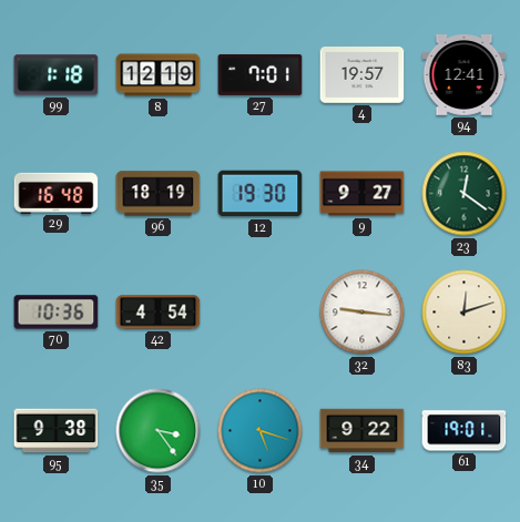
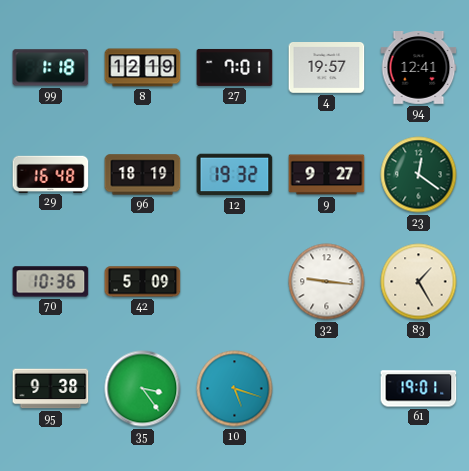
12: 19:30 -> 19:32 (235, 175)
42: 4:54 -> 5:09 (143, 282)
83: 12:12 -> 1:25 (419, 282)
34: 9:22 -> none (363, 431)
